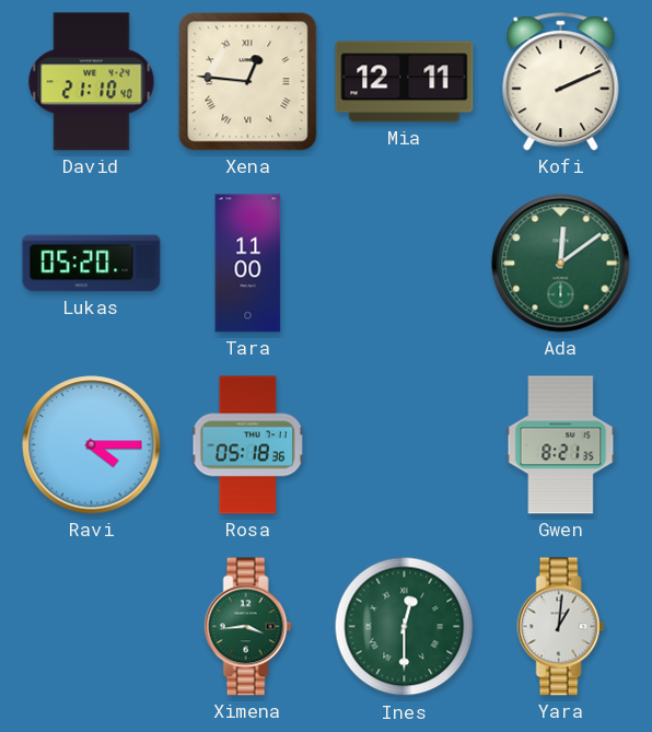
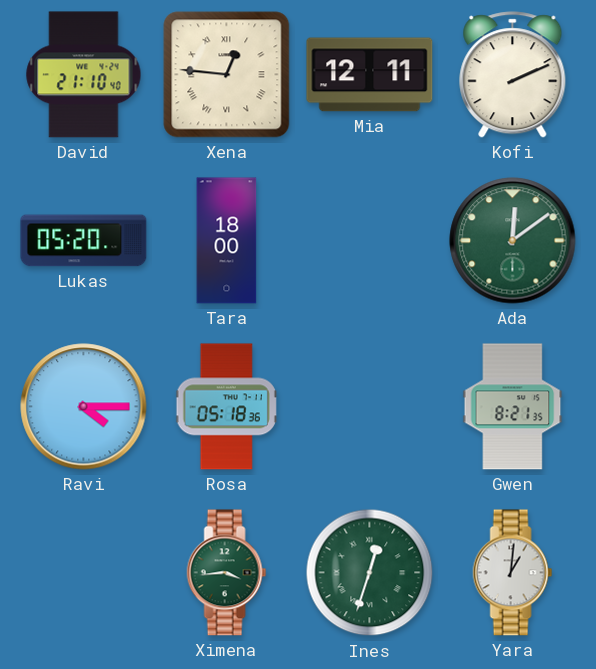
Tara: 11:00 -> 18:00 (227, 241)
Ines: 12:30 -> 12:33 (370, 573)
